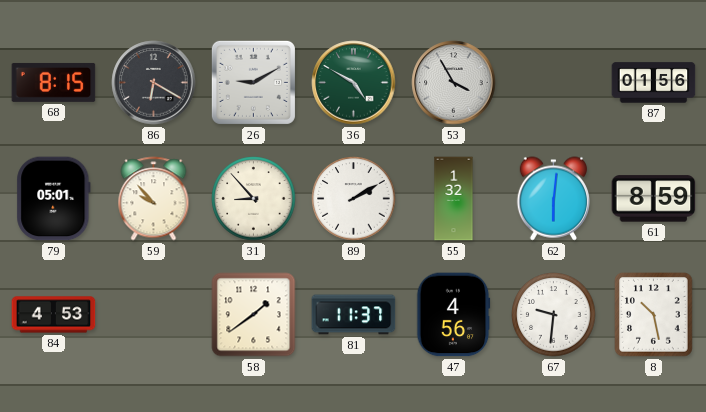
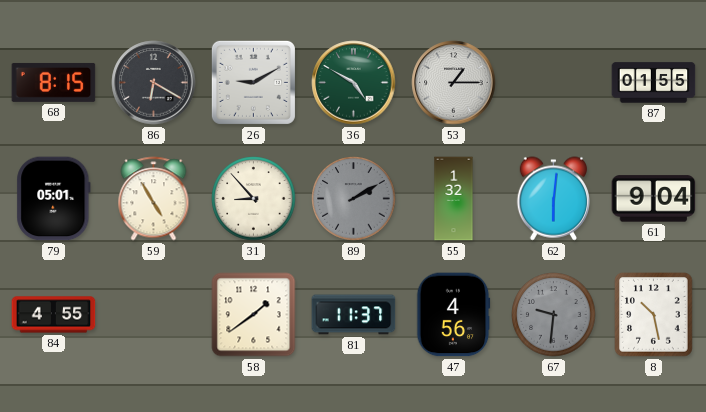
53: 3:55 -> 1:15 (454, 83)
87: 01:56 -> 01:55 (654, 83)
59: 9:53 -> 4:55 (154, 199)
89 dial: white -> grey (354, 199)
61: 8:59 -> 9:04 (654, 199)
84: 4:53 -> 4:55 (54, 315)
67 dial: white -> grey (554, 315)
